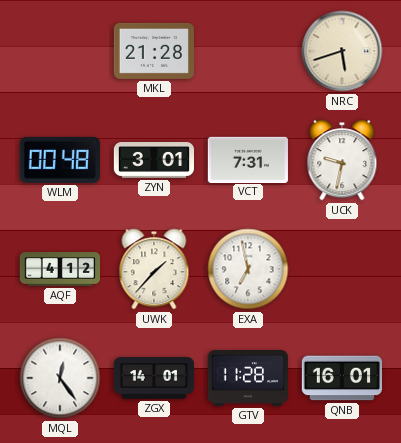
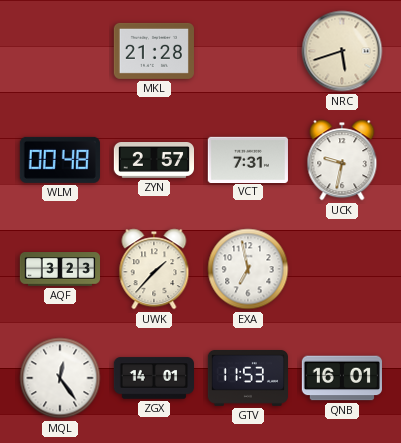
ZYN: 3:01 -> 2:57 (153, 161)
AQF: 4:12 -> 3:23 (59, 269)
GTV: 11:28 -> 11:53 (247, 379)
